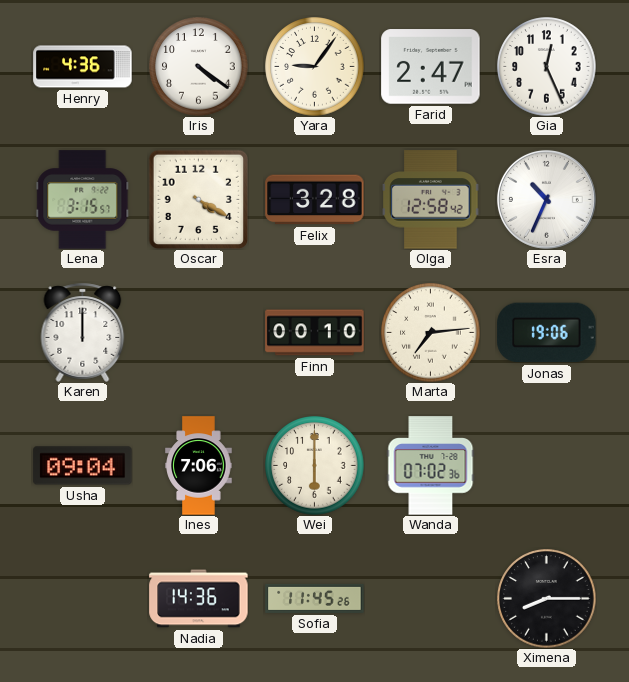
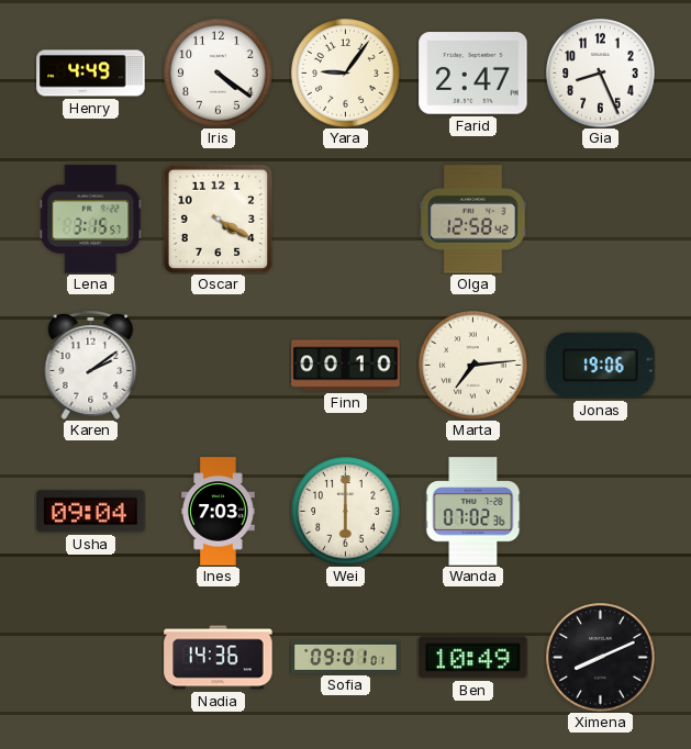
Henry: 4:36 -> 4:49 (91, 74)
Gia: 12:26 -> 8:26 (601, 74)
Felix: 3:28 -> none (315, 200)
Esra: 10:34 -> none (546, 199)
Karen: 12:00 -> 2:09 (91, 365)
Ines: 7:06 -> 7:03 (219, 512)
Sofia: 11:45 -> 09:01 (346, 657)
Ben: none -> 10:49 (473, 658)
Ximena: 8:15 -> 8:11 (601, 658)
